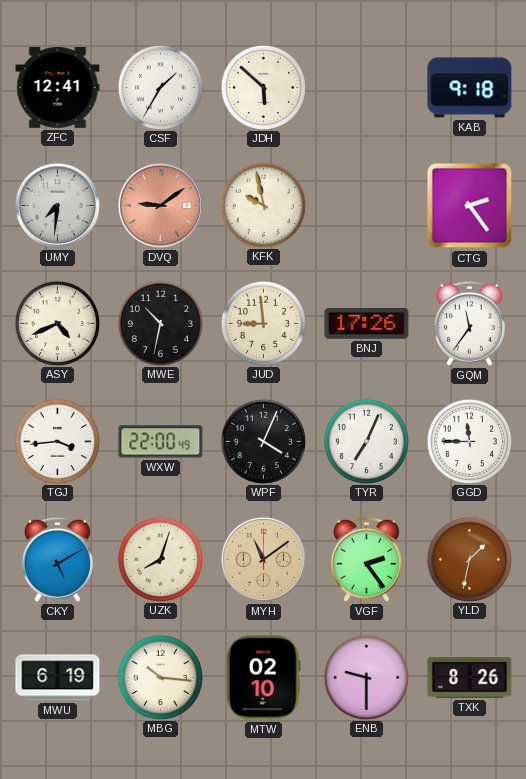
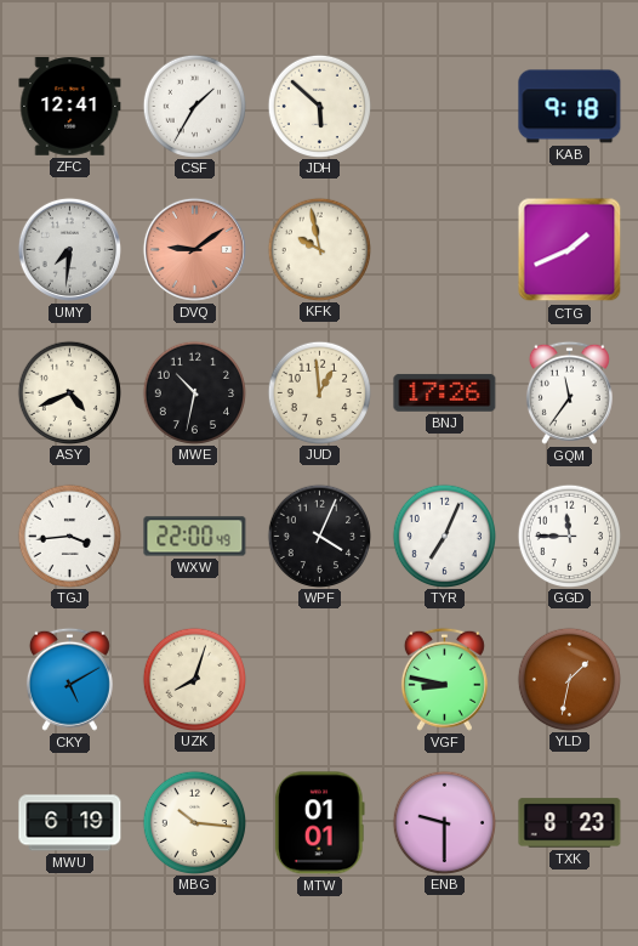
CTG: 2:24 -> 1:41 (570, 250)
JUD: 8:59 -> 12:59 (319, 392)
MYH: 11:09 -> none (263, 559)
VGF: 2:24 -> 8:47 (444, 679)
MTW: 02:10 -> 01:01 (319, 823)
TXK: 8:26 -> 8:23 (570, 823)
